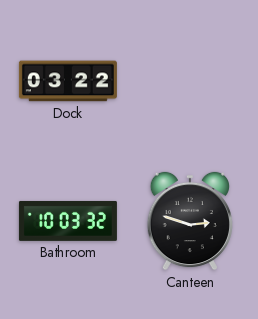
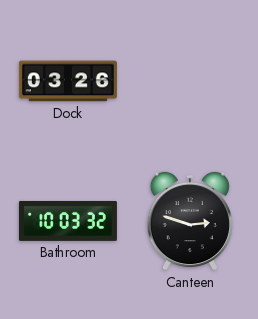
Dock: 03:22 -> 03:26 (68, 81)
